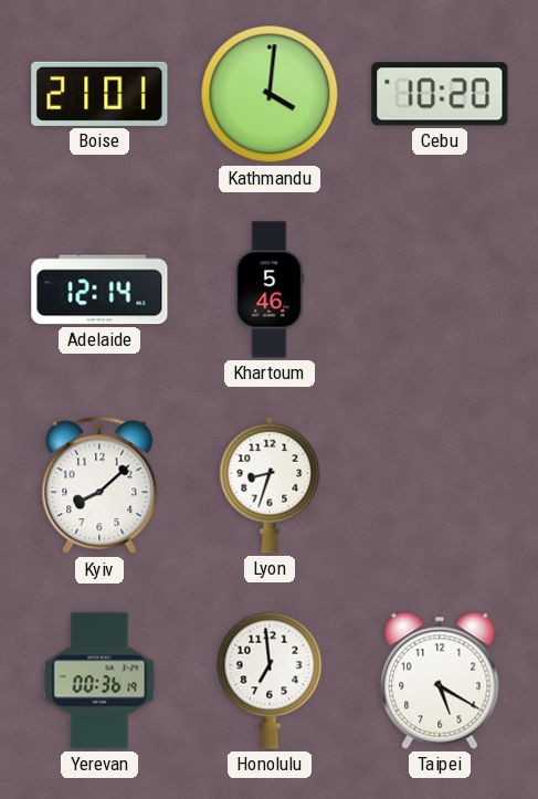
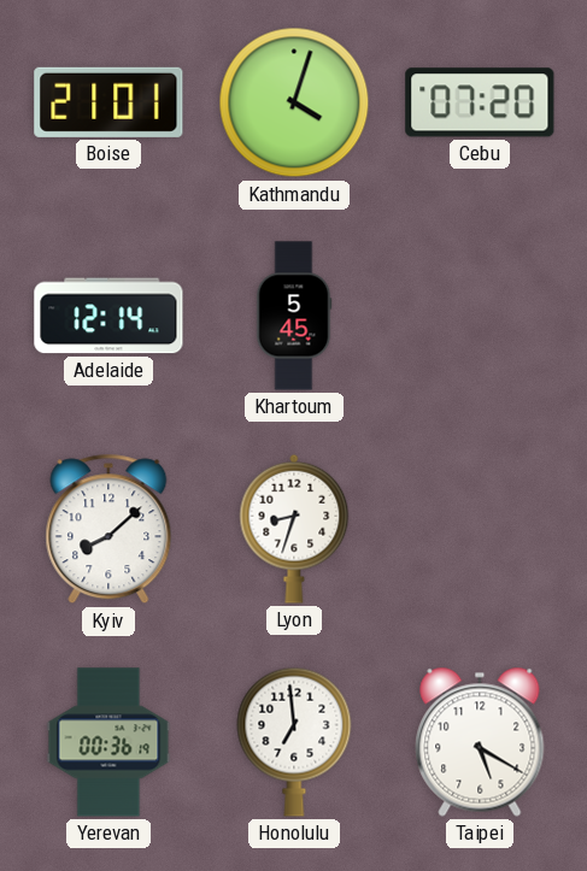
Kathmandu: 4:01 -> 4:03 (294, 102)
Cebu: 10:20 -> 07:20 (480, 102)
Khartoum: 5:46 -> 5:45 (294, 316)
